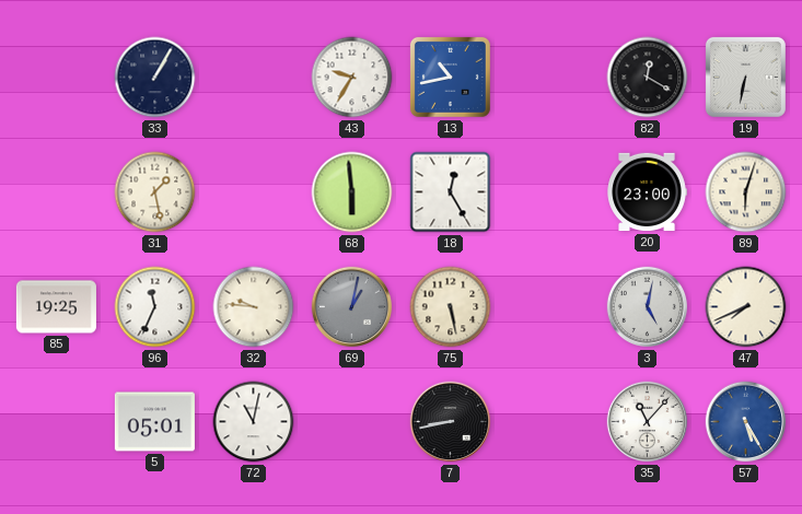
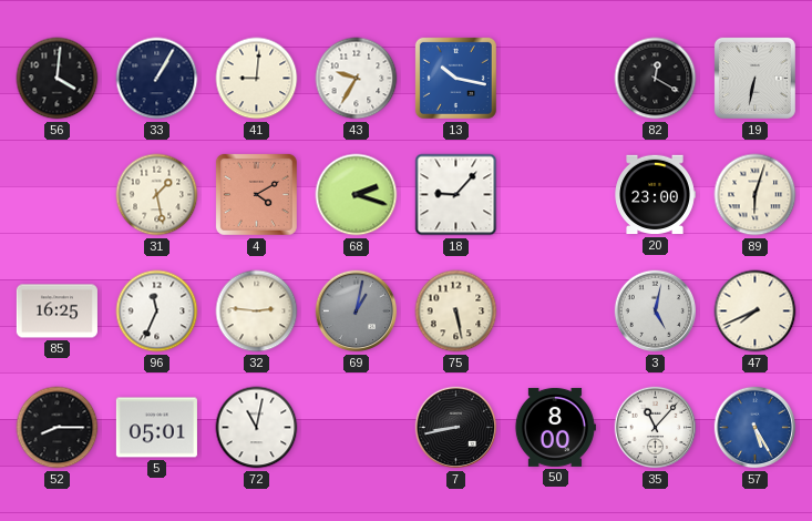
56: none -> 4:01 (58, 79)
41: none -> 9:01 (257, 79)
13: 10:43 -> 10:17 (455, 78)
4: none -> 4:10 (256, 194)
68: 5:59 -> 2:18 (357, 195)
18: 12:25 -> 9:07 (456, 195)
85: 19:25 -> 16:25 (56, 311)
32: 9:46 -> 2:46 (257, 311)
52: none -> 8:15 (58, 428)
50: none -> 8:00 (555, 427)
